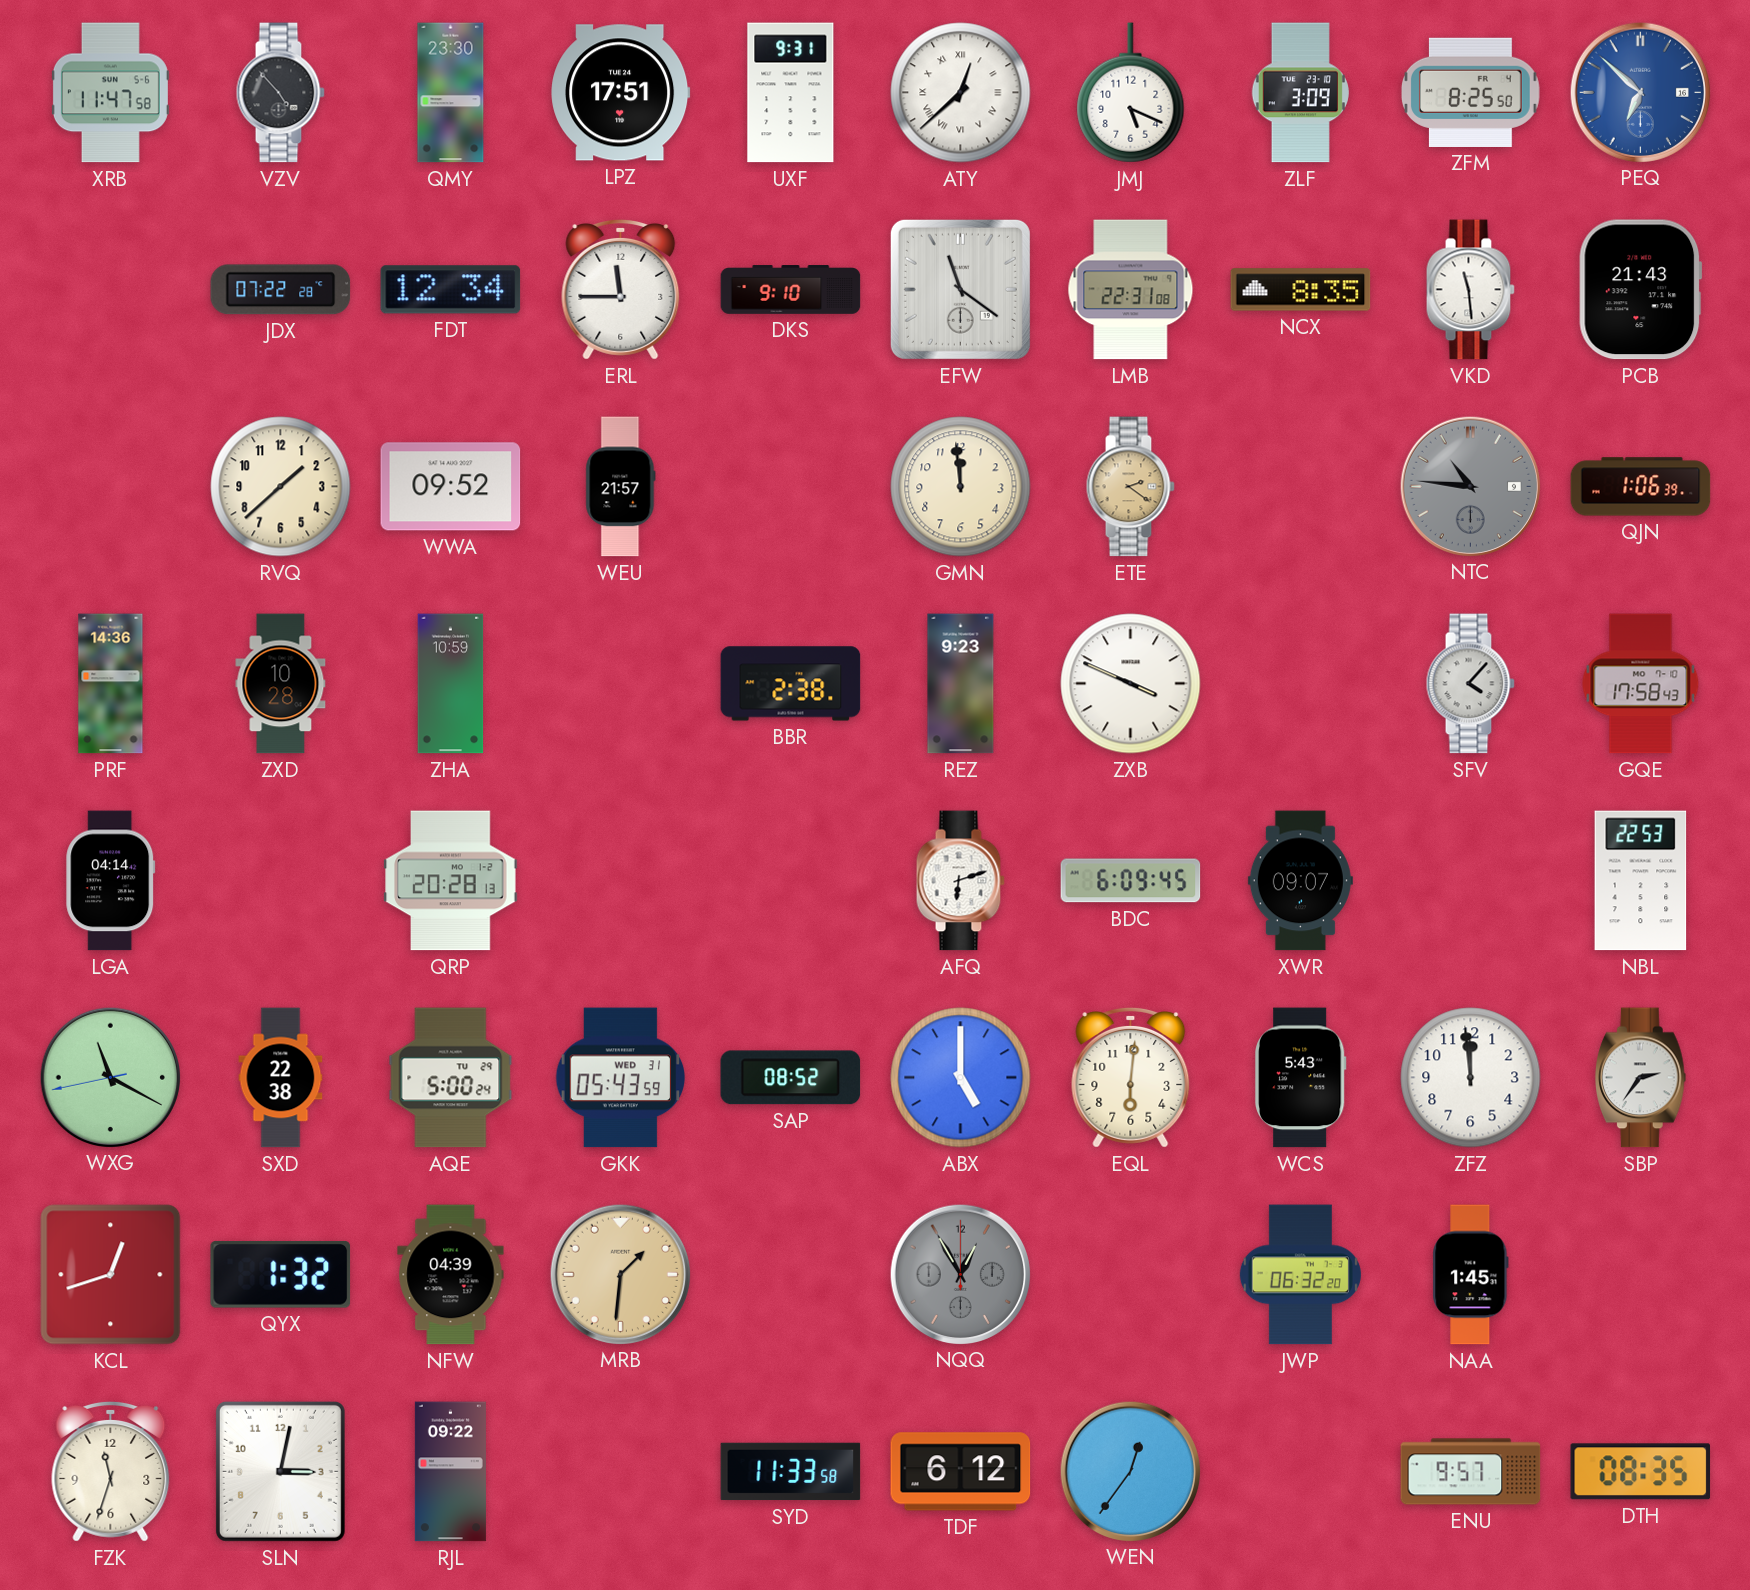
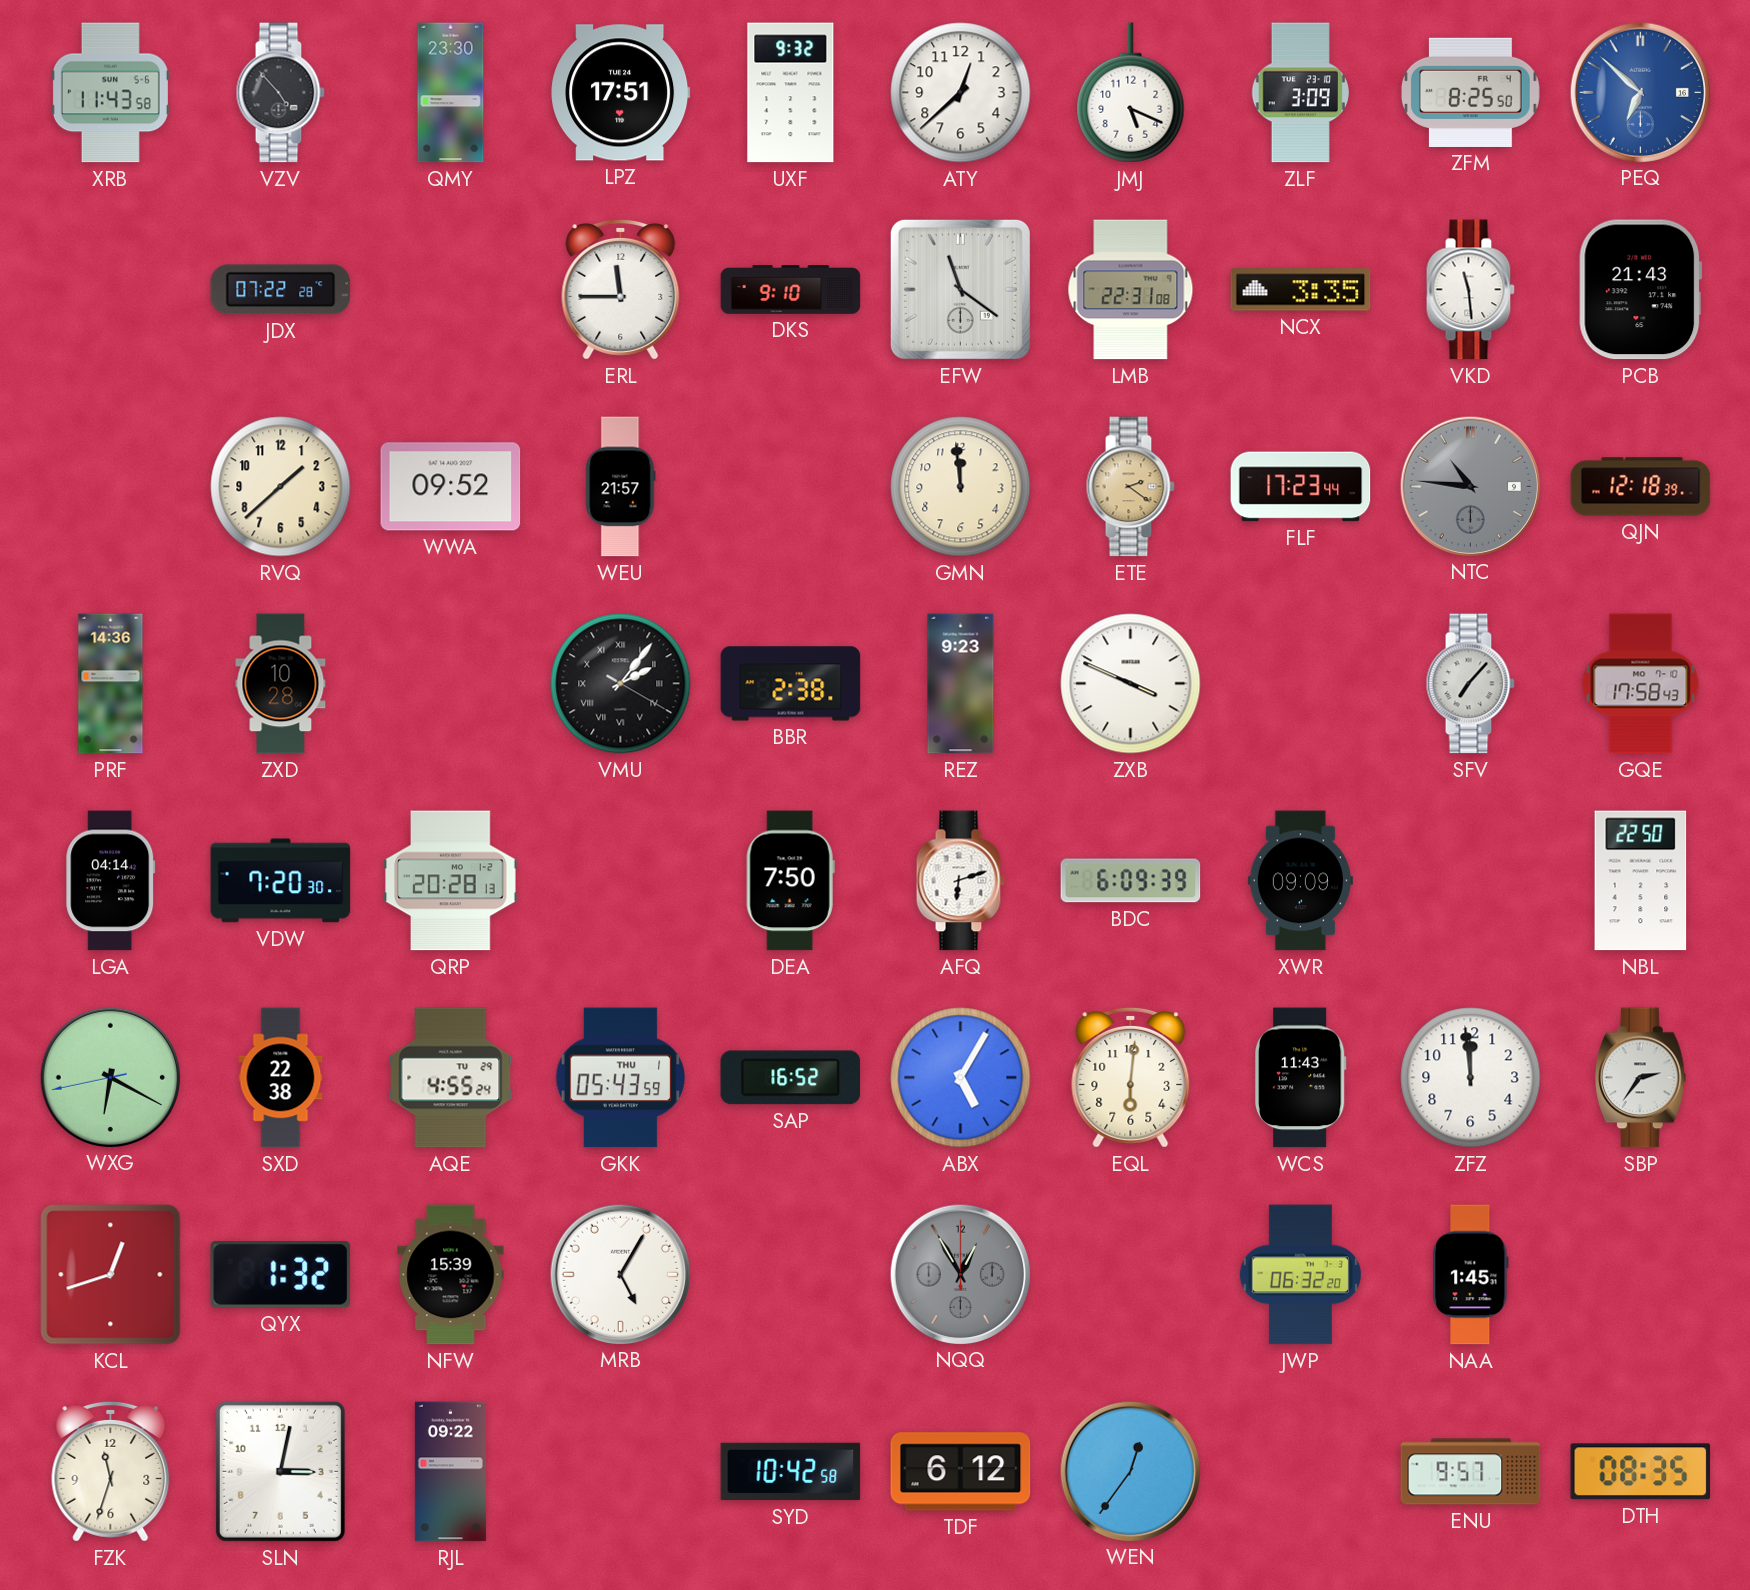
XRB: 11:47 -> 11:43 (110, 93)
UXF: 9:31 -> 9:32 (791, 93)
ATY numerals: Roman -> Arabic (961, 93)
FDT: 12:34 -> none (451, 290)
NCX: 8:35 -> 3:35 (1301, 290)
FLF: none -> 17:23 (1301, 487)
QJN: 1:06 -> 12:18 (1641, 487)
ZHA: 10:59 -> none (451, 684)
VMU: none -> 2:06 (621, 684)
SFV: 4:07 -> 7:07 (1470, 684)
VDW: none -> 7:20 (281, 881)
DEA: none -> 7:50 (790, 881)
BDC: 6:09:45 -> 6:09:39 (1131, 881)
XWR: 09:07 -> 09:09 (1300, 881)
NBL: 22:53 -> 22:50 (1641, 881)
WXG: 11:19 -> 6:19 (111, 1077)
AQE: 5:00 -> 4:55 (451, 1078)
GKK date: WED 31 -> THU 1 (621, 1078)
SAP: 08:52 -> 16:52 (791, 1078)
ABX: 5:00 -> 5:05 (961, 1078)
WCS: 5:43 -> 11:43 (1300, 1078)
NFW: 04:39 -> 15:39 (451, 1275)
MRB: 1:31 -> 5:05 (621, 1274)
MRB dial: champagne -> white (621, 1274)
SYD: 11:33 -> 10:42 (791, 1472)
